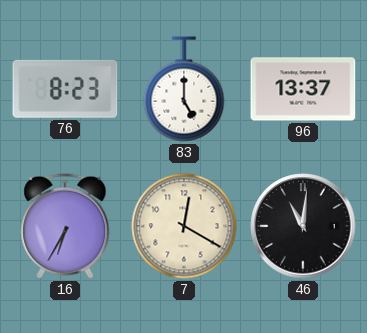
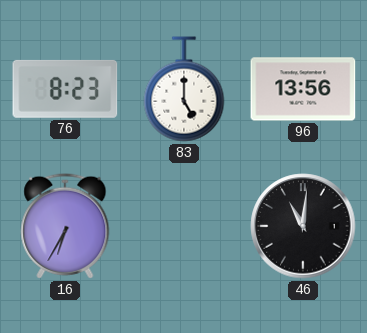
96: 13:37 -> 13:56 (303, 89)
7: 12:20 -> none (184, 226)
